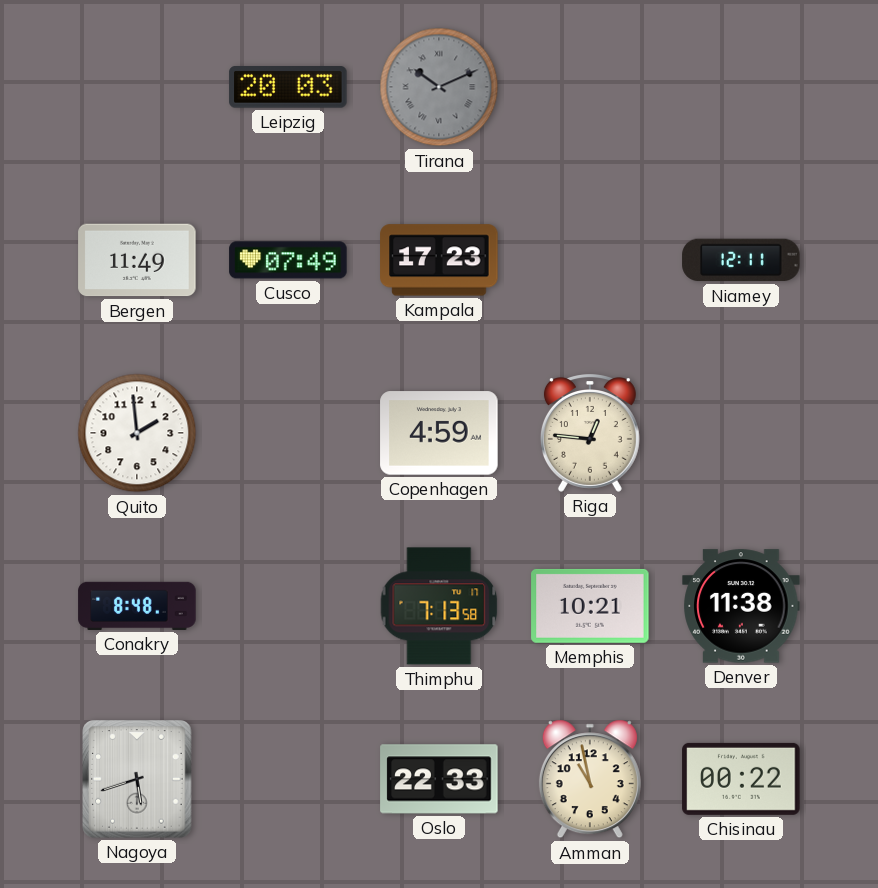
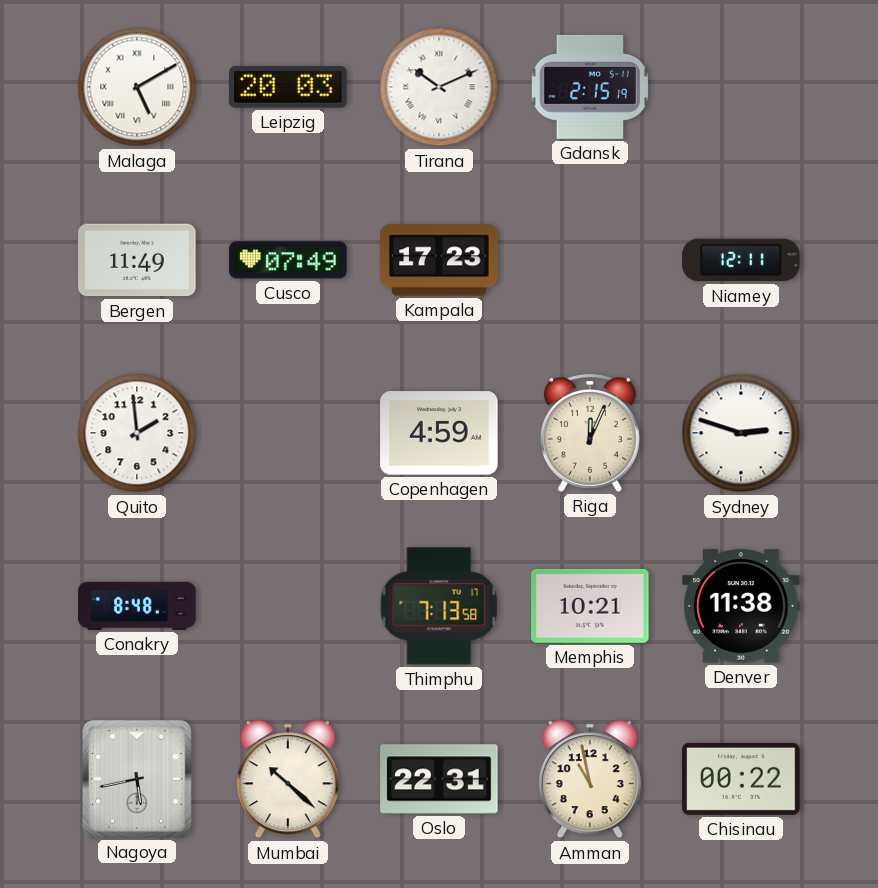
Malaga: none -> 5:10 (137, 87)
Tirana dial: grey -> white (439, 87)
Gdansk: none -> 2:15 (589, 87)
Riga: 12:46 -> 12:04 (590, 433)
Sydney: none -> 2:48 (741, 433)
Nagoya: 5:42 -> 5:43 (137, 779)
Mumbai: none -> 10:22 (288, 779)
Oslo: 22:33 -> 22:31 (439, 779)
